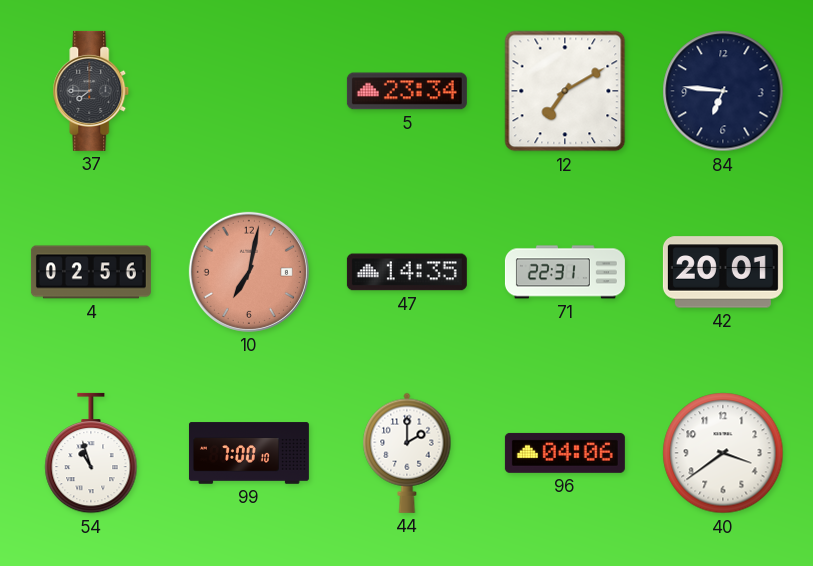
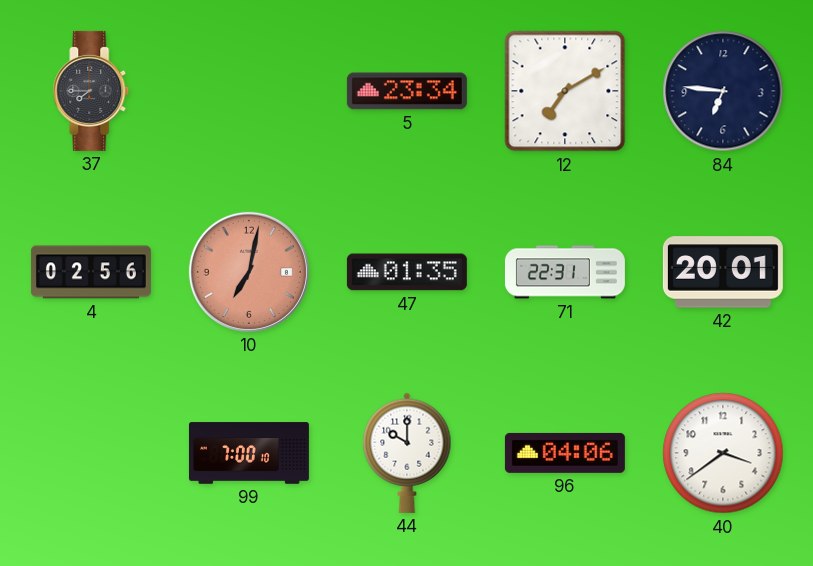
47: 14:35 -> 01:35 (407, 272)
54: 10:57 -> none (91, 453)
44: 2:00 -> 10:00 (407, 453)
